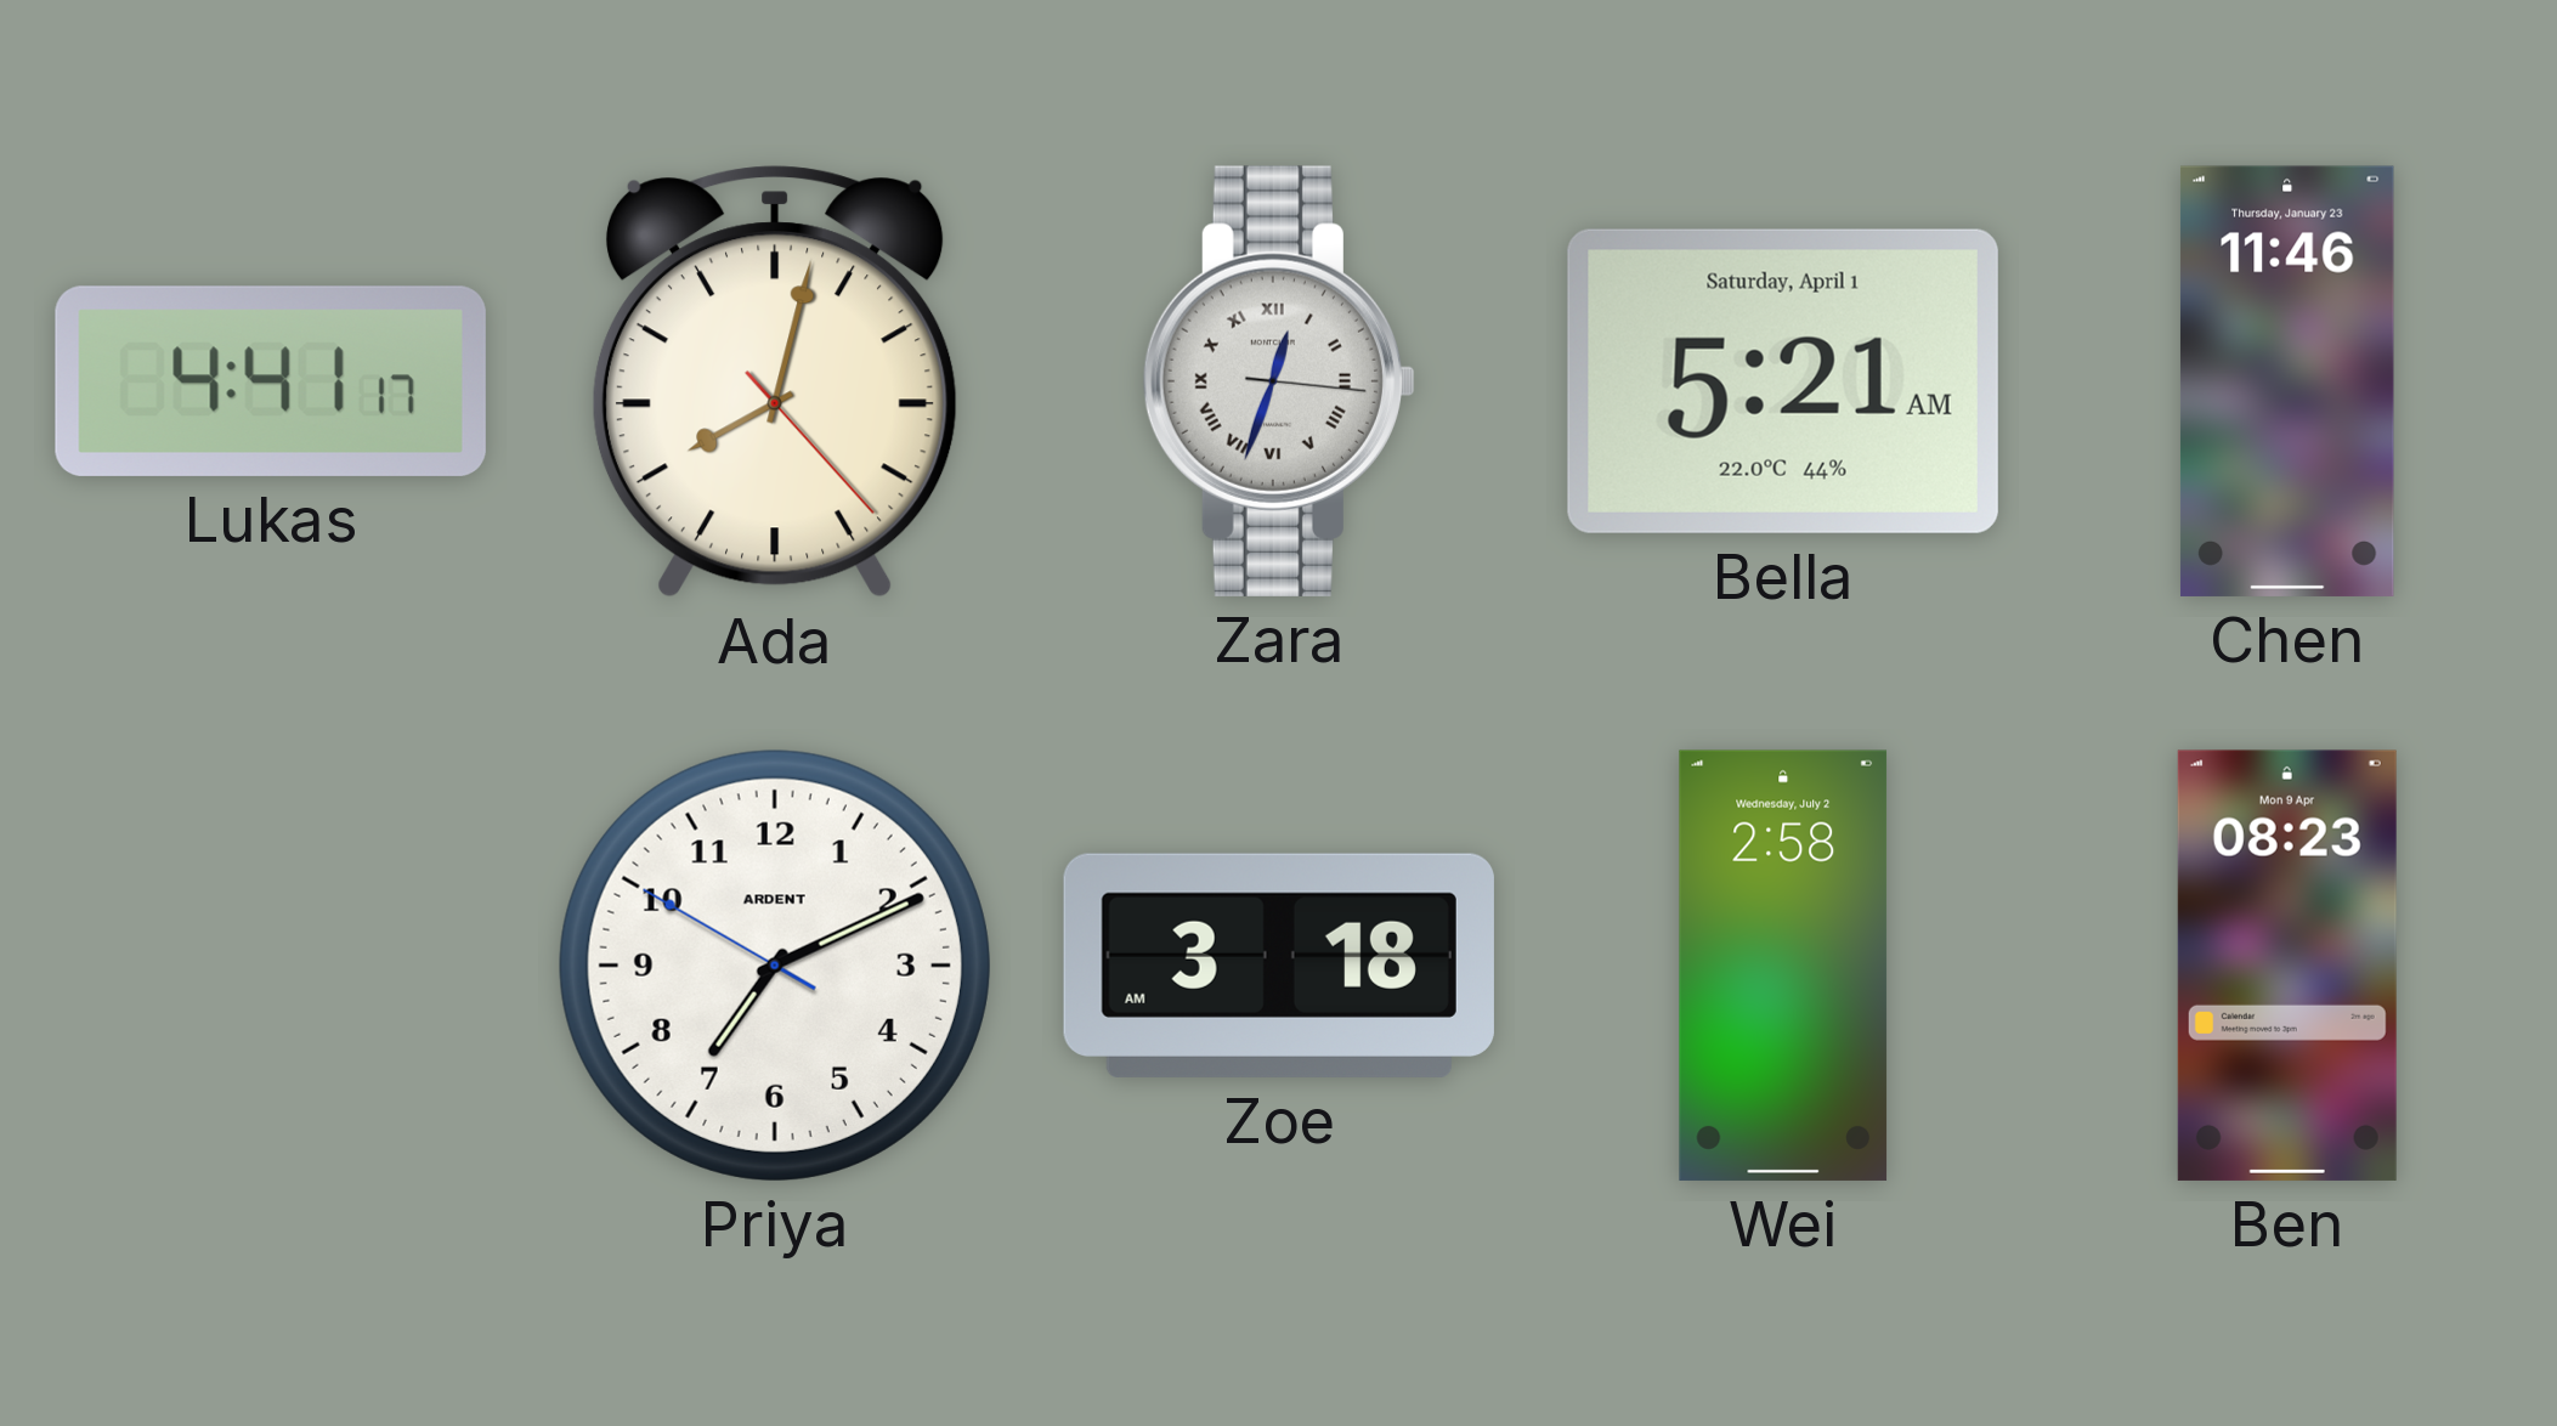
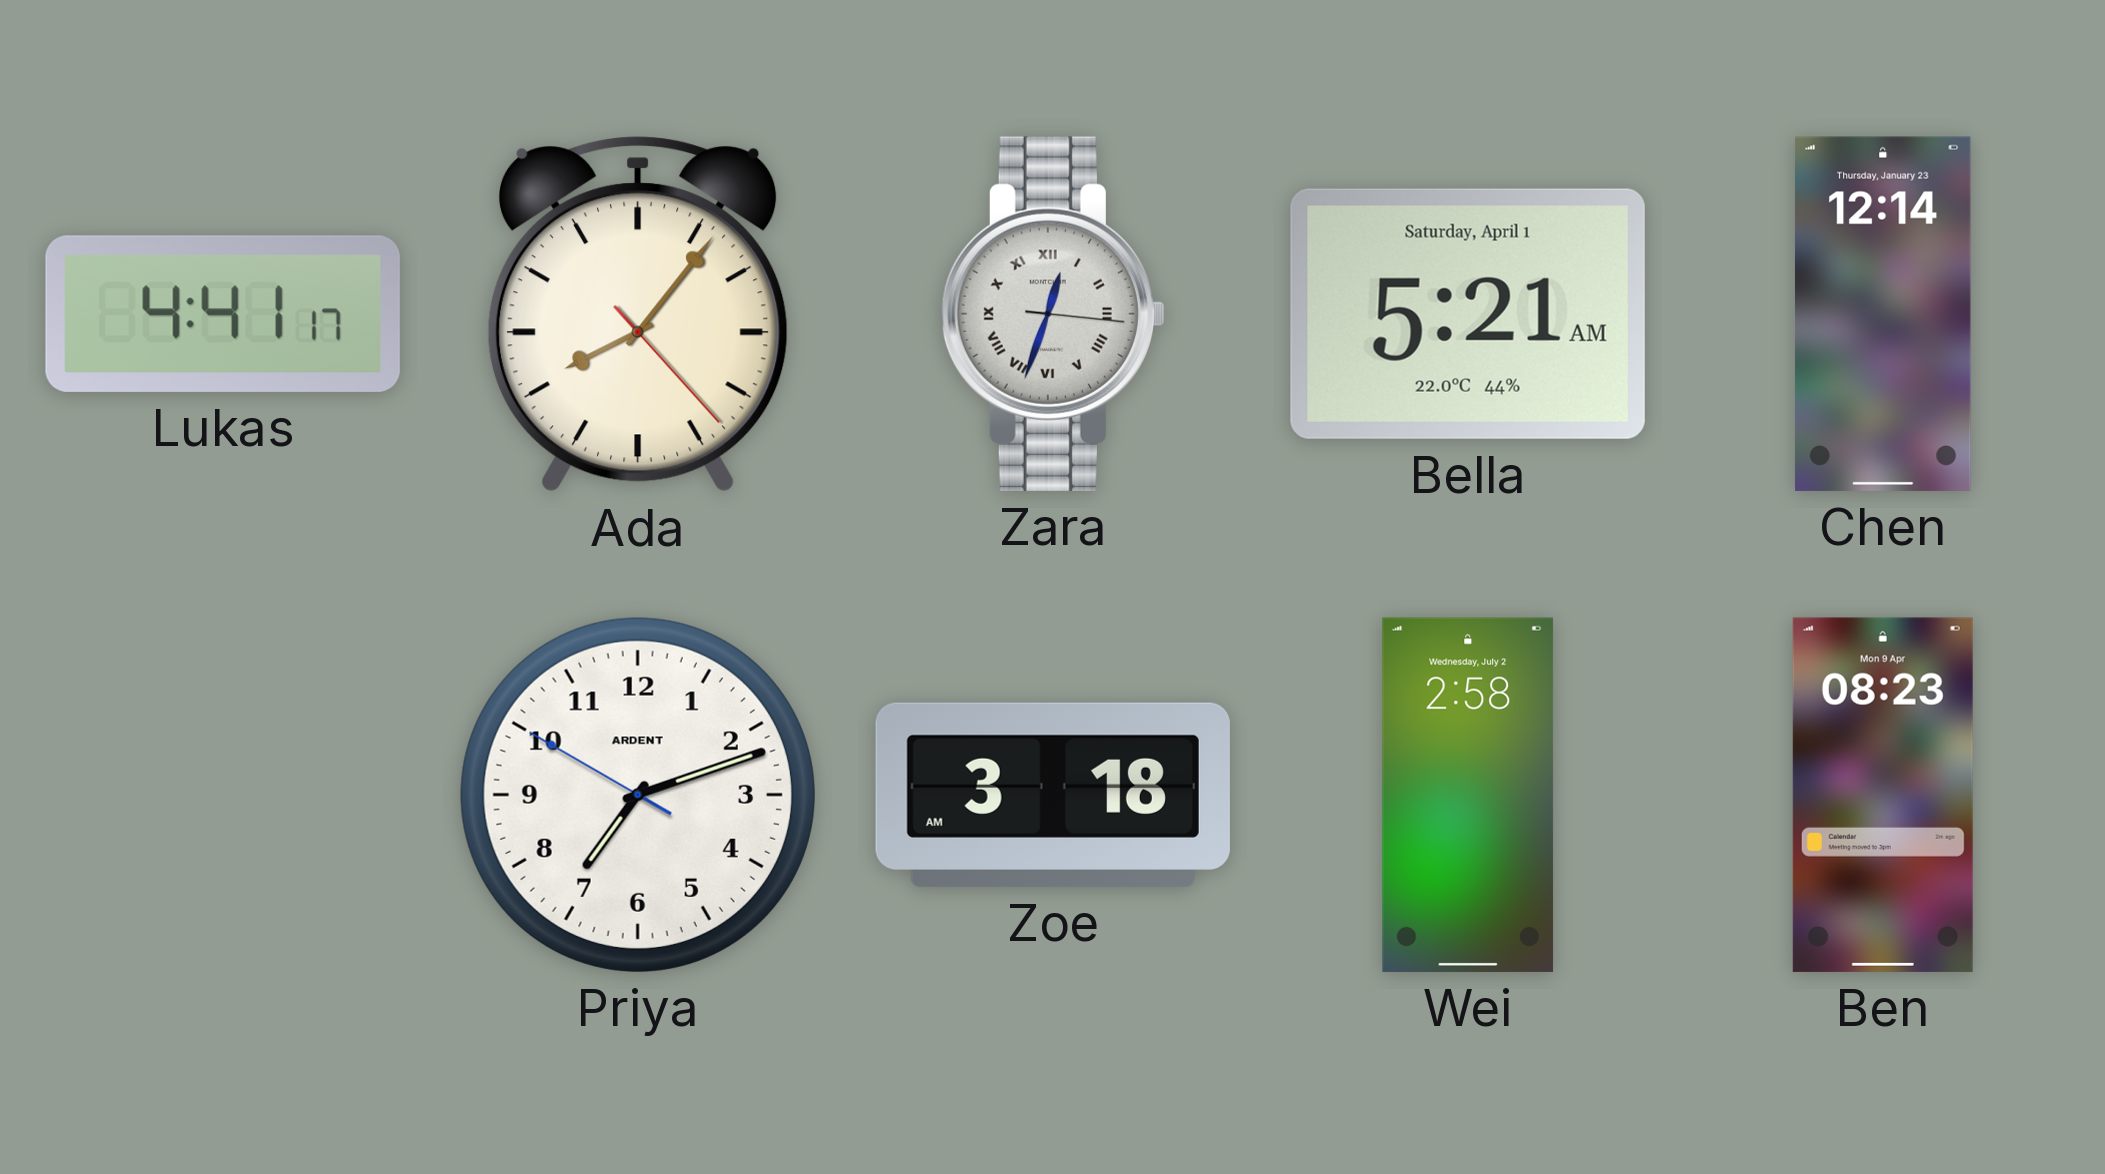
Ada: 8:02 -> 8:06 (638, 314)
Chen: 11:46 -> 12:14 (1883, 314)
Priya: 7:10 -> 7:11 (638, 795)
